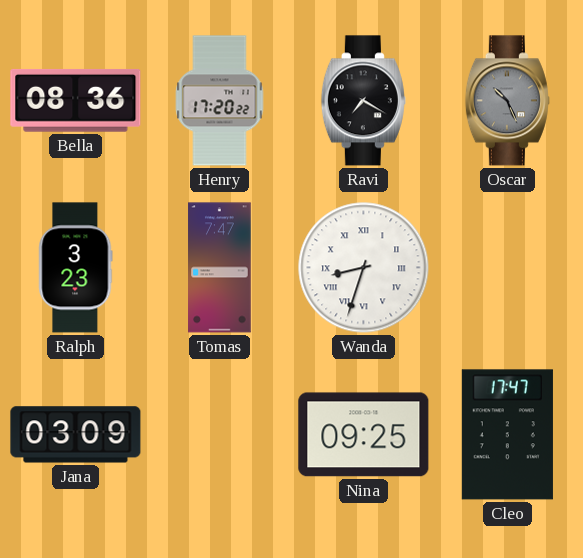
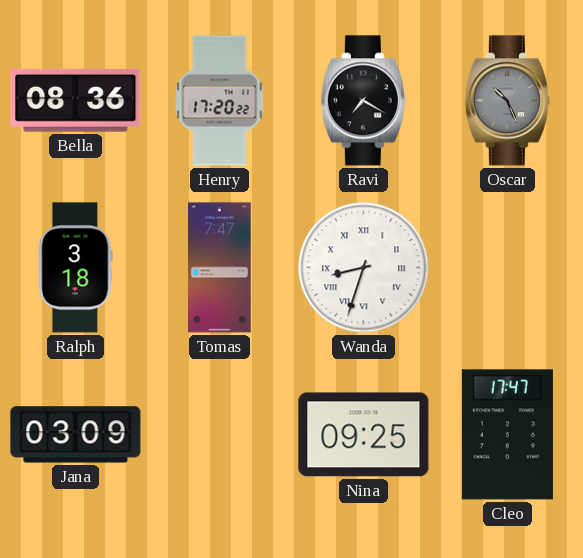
Ralph: 3:23 -> 3:18 (76, 268)
